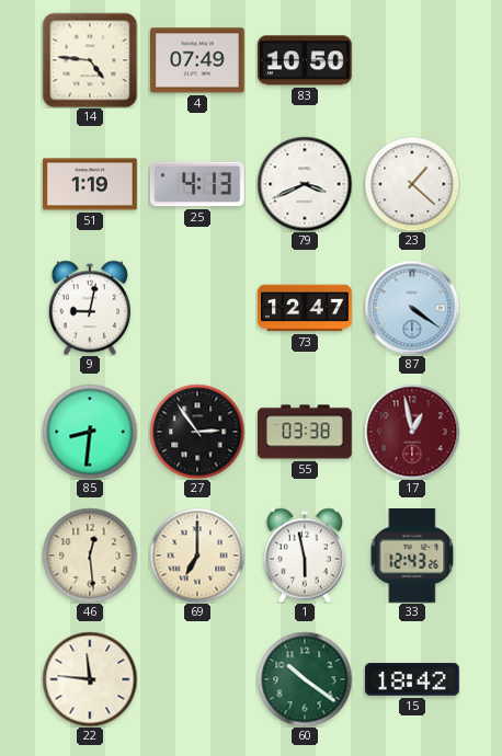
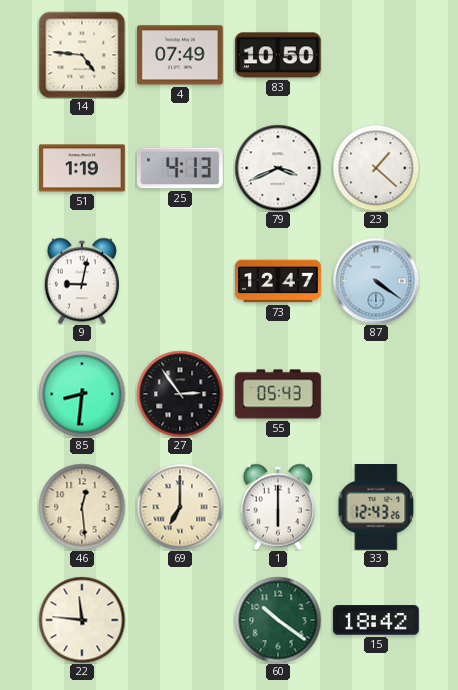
55: 03:38 -> 05:43 (278, 394)
17: 12:58 -> none (412, 432)
1: 5:58 -> 6:00 (277, 507)
